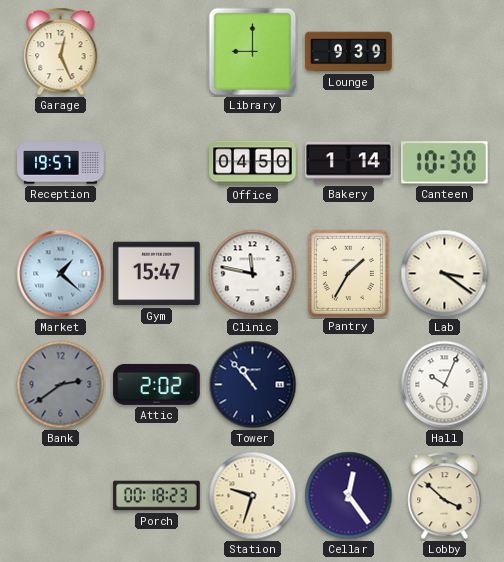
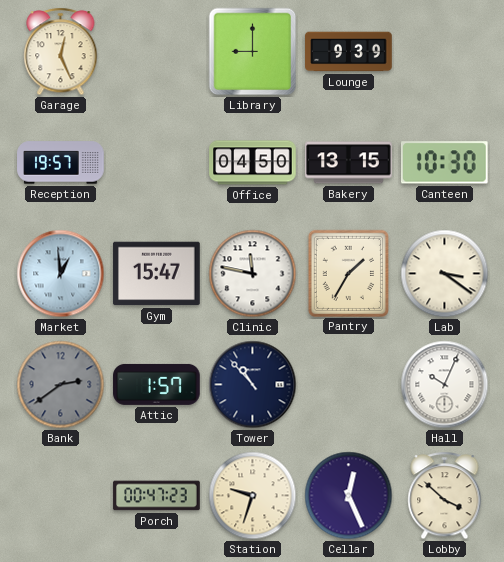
Bakery: 1:14 -> 13:15 (349, 163)
Market: 1:22 -> 12:59 (61, 274)
Attic: 2:02 -> 1:57 (157, 384)
Porch: 00:18 -> 00:47 (157, 496)
Cellar: 12:24 -> 12:26 (349, 496)
